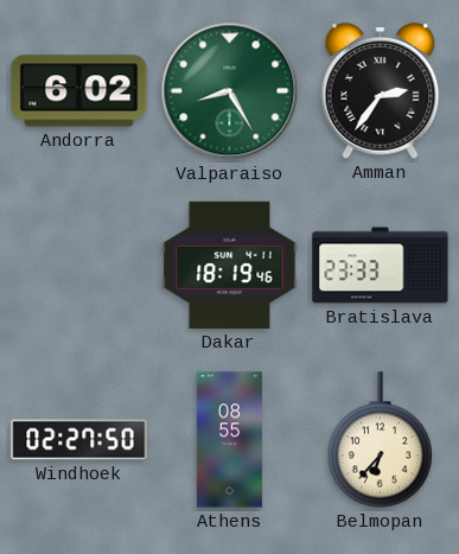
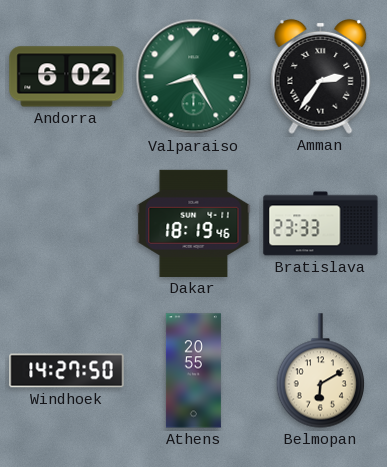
Windhoek: 02:27 -> 14:27 (67, 371)
Athens: 08:55 -> 20:55 (193, 371)
Belmopan: 6:37 -> 6:10 (321, 371)
